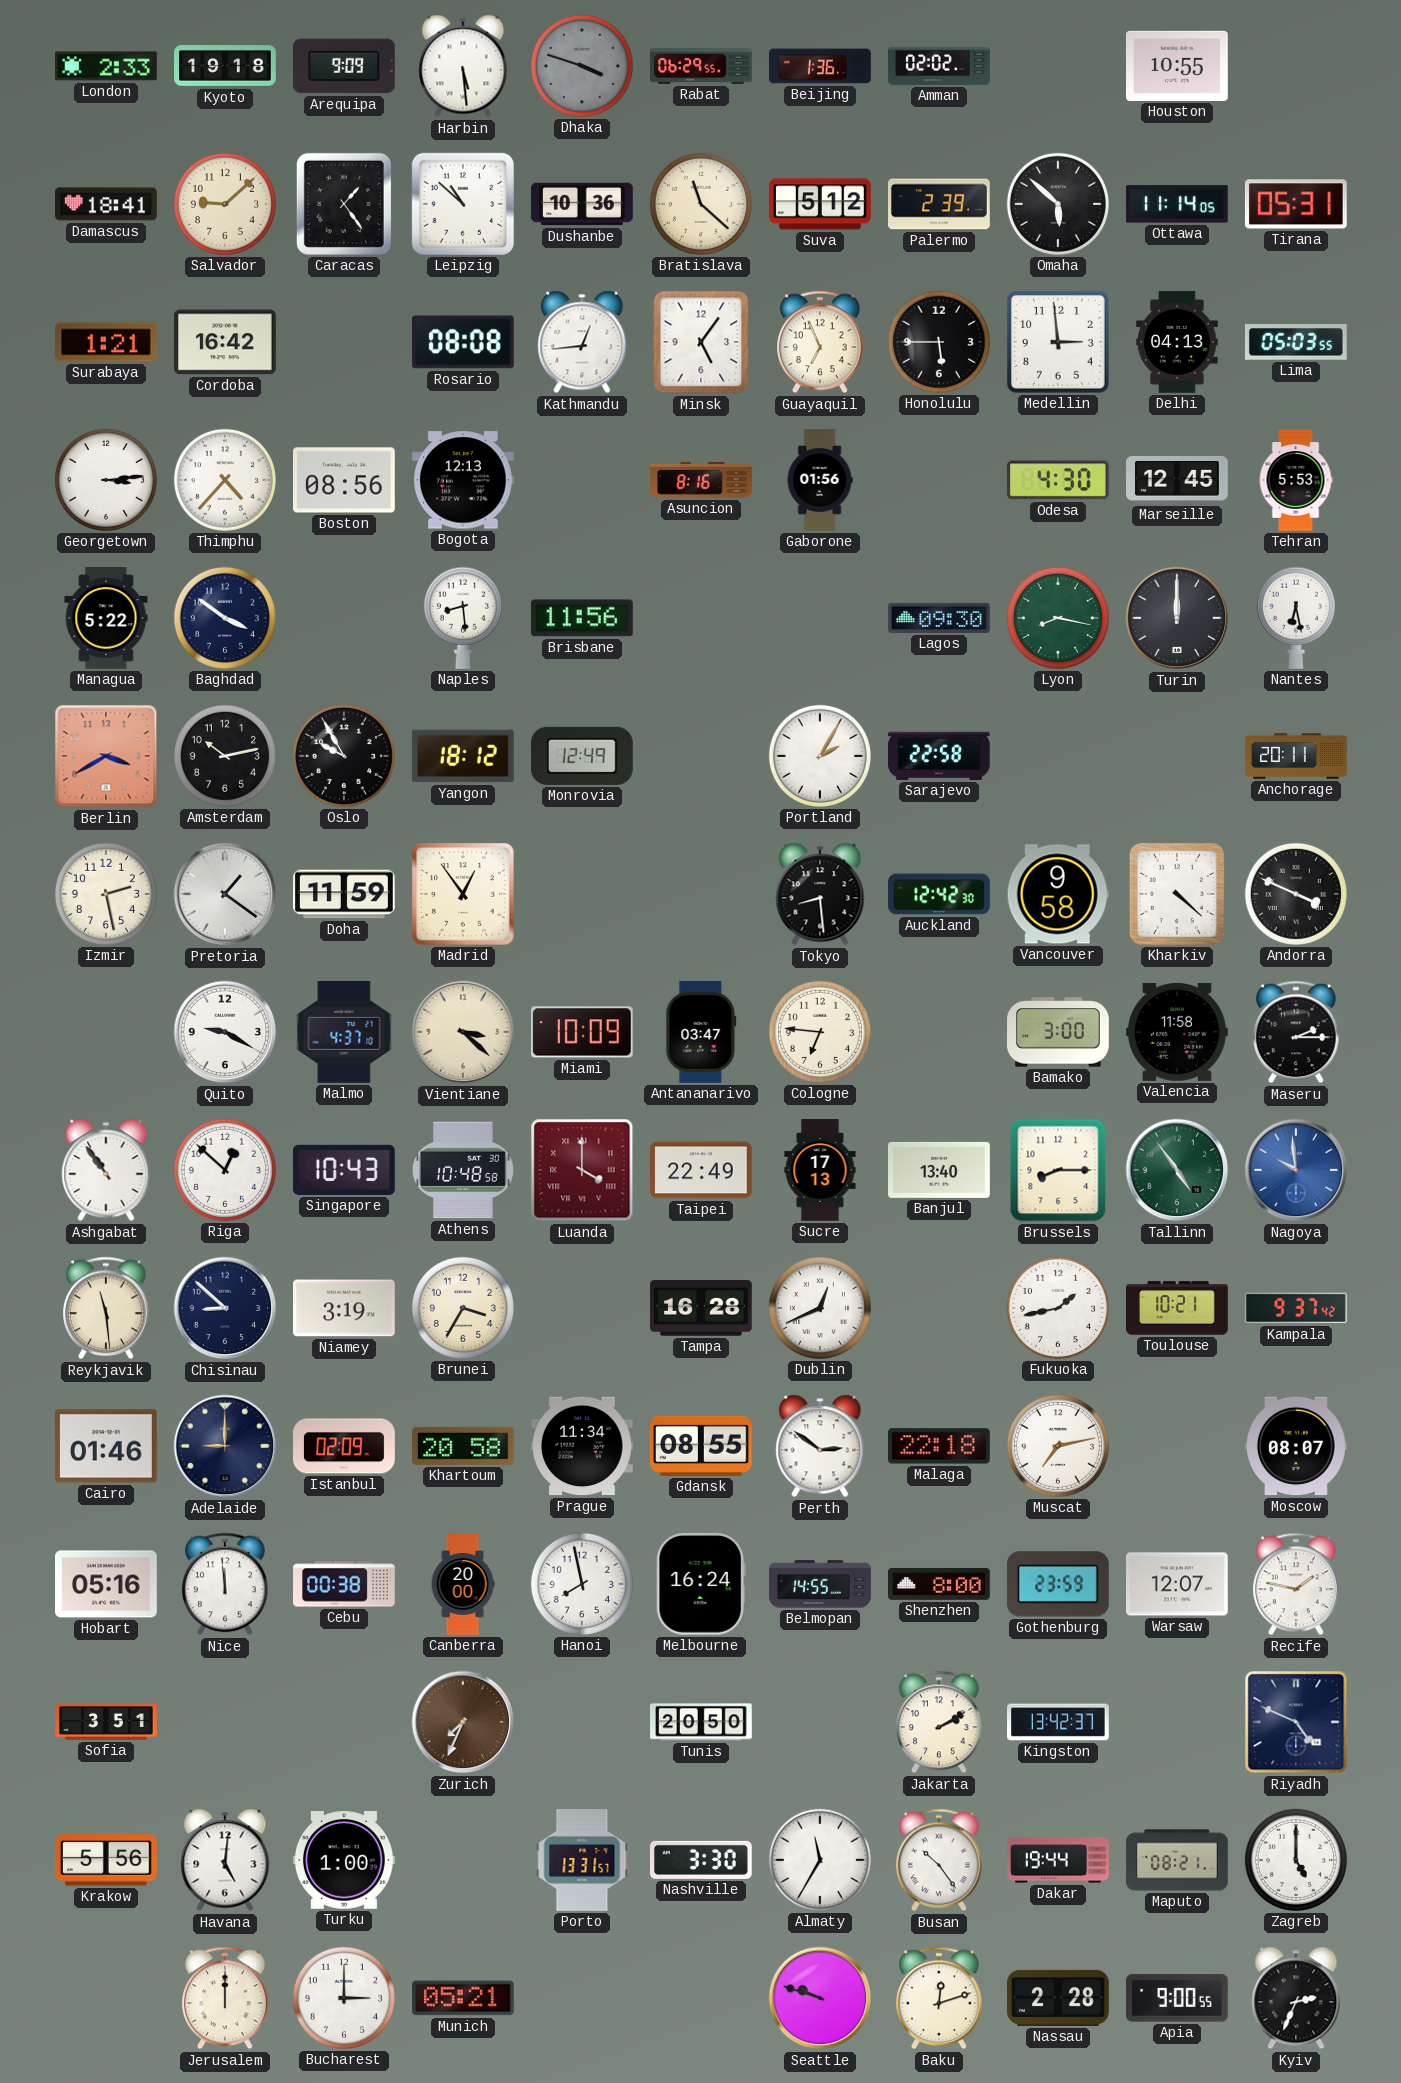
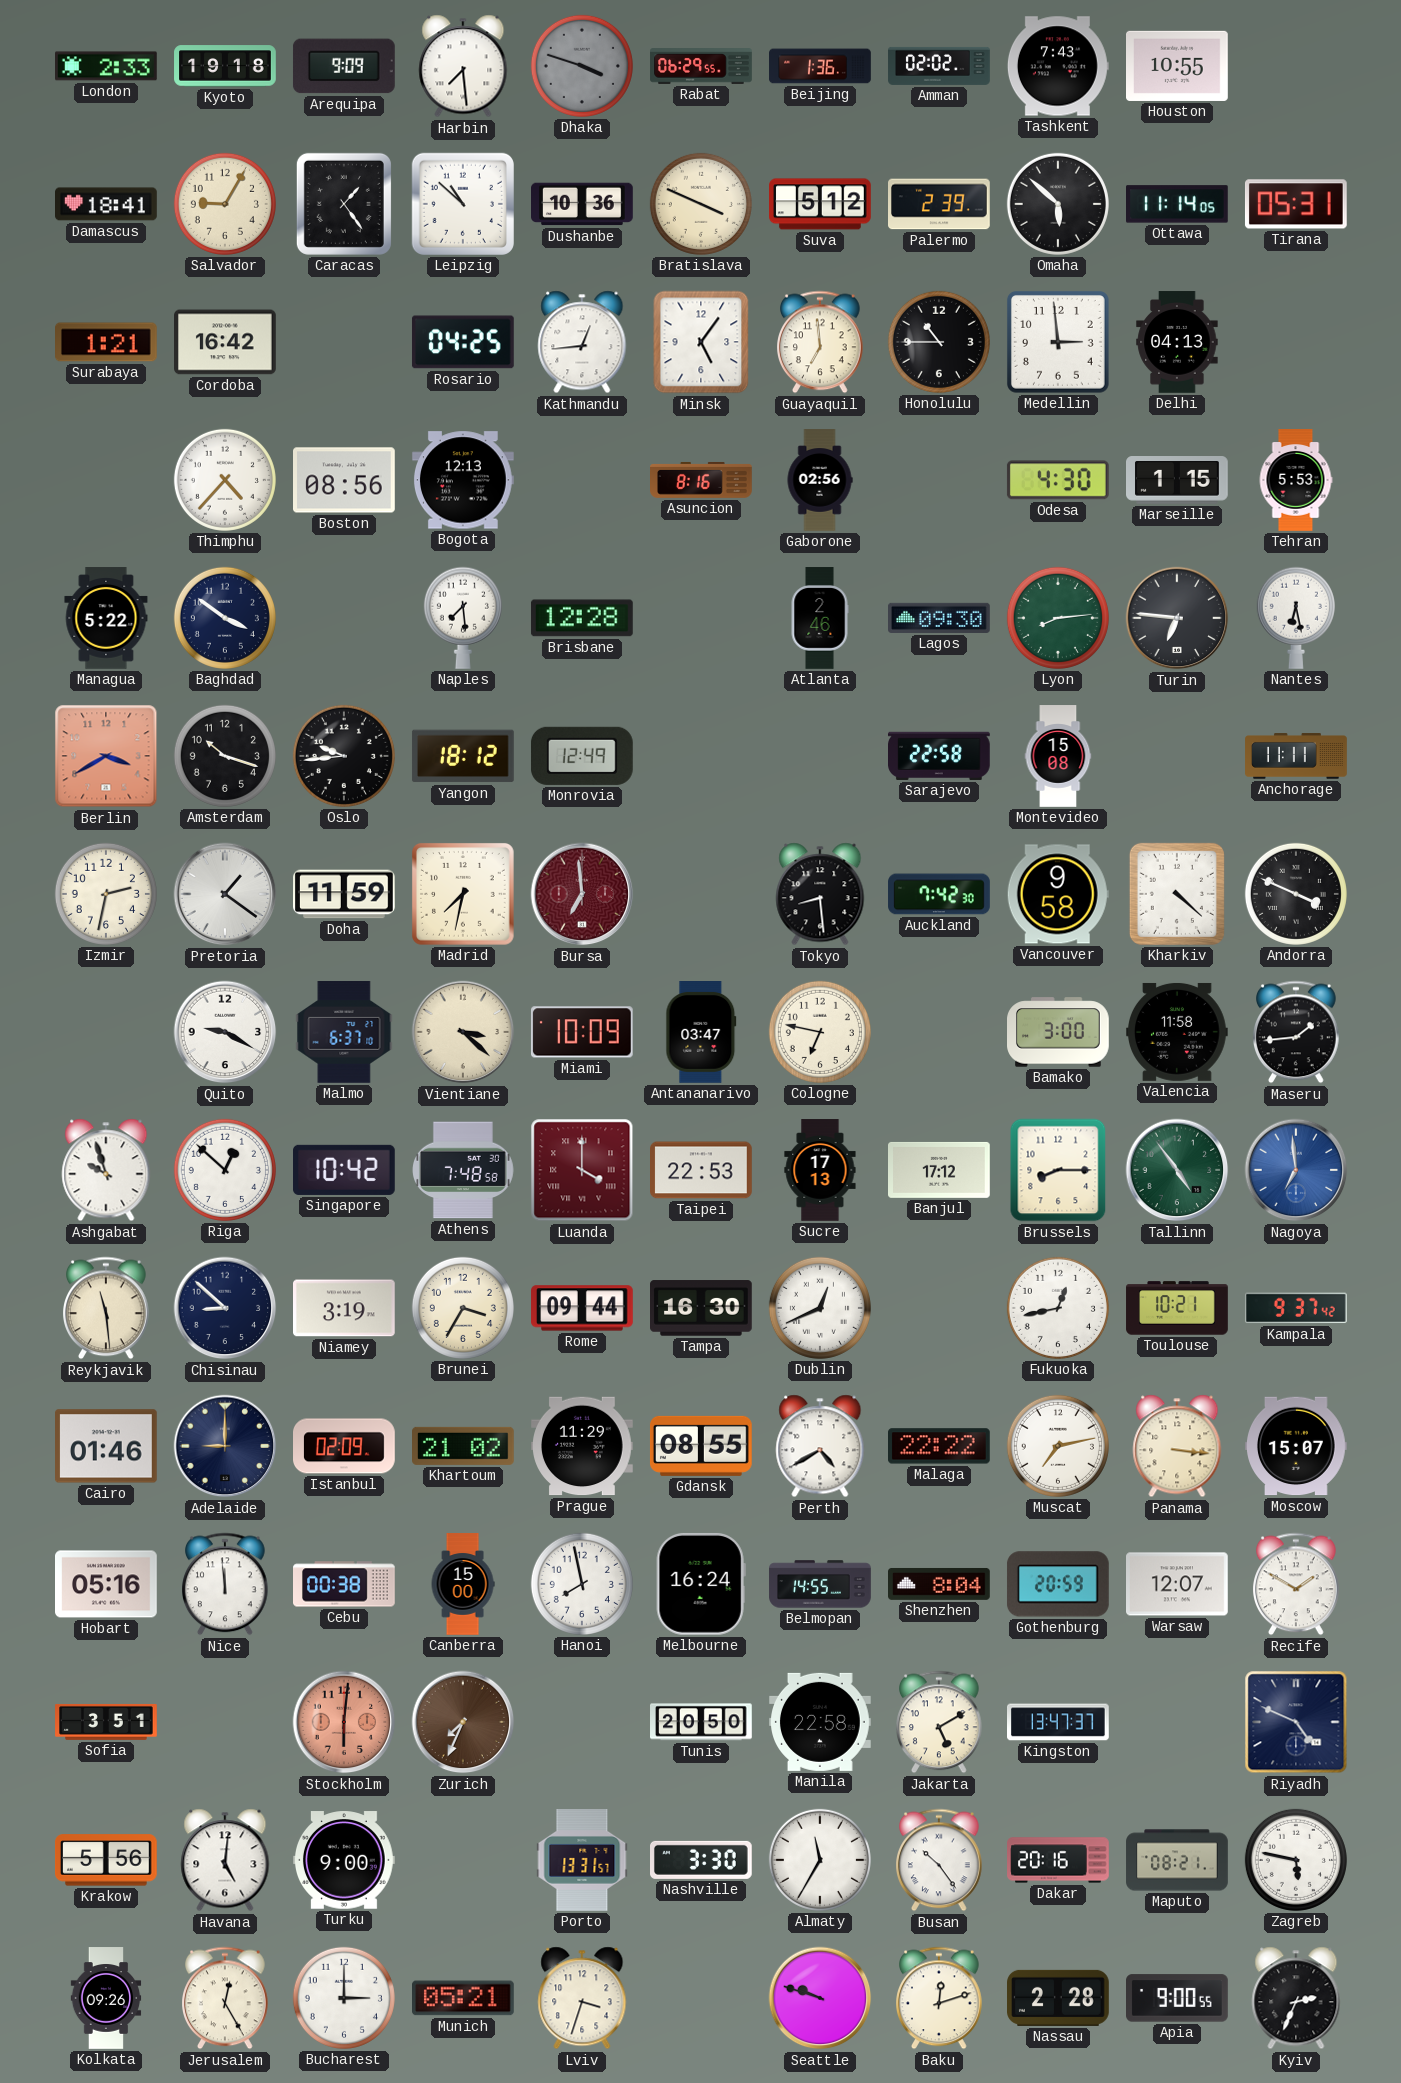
Harbin: 5:29 -> 7:29 (463, 66)
Tashkent: none -> 7:43 (1058, 66)
Salvador: 9:08 -> 9:05 (225, 204)
Bratislava: 11:22 -> 3:49 (701, 204)
Rosario: 08:08 -> 04:25 (463, 342)
Guayaquil: 6:56 -> 6:59 (821, 342)
Honolulu: 5:45 -> 10:45 (939, 342)
Lima: 05:03 -> none (1296, 342)
Georgetown: 3:14 -> none (106, 480)
Gaborone: 01:56 -> 02:56 (820, 480)
Marseille: 12:45 -> 1:15 (1178, 481)
Naples: 8:29 -> 7:29 (463, 618)
Brisbane: 11:56 -> 12:28 (582, 618)
Atlanta: none -> 2:46 (820, 618)
Lyon: 8:17 -> 8:14 (1058, 618)
Turin: 12:00 -> 6:46 (1177, 618)
Amsterdam: 10:13 -> 10:18 (225, 756)
Oslo: 9:55 -> 9:44 (344, 756)
Portland: 2:05 -> none (820, 756)
Montevideo: none -> 15:08 (1058, 756)
Anchorage: 20:11 -> 11:11 (1296, 756)
Izmir: 2:28 -> 2:32 (106, 894)
Madrid: 12:54 -> 7:32 (463, 894)
Bursa: none -> 6:59 (582, 894)
Auckland: 12:42 -> 7:42 (939, 894)
Malmo: 4:37 -> 6:37 (344, 1033)
Cologne: 6:46 -> 6:47 (820, 1032)
Maseru: 2:15 -> 1:44 (1297, 1032)
Ashgabat: 10:54 -> 9:57 (106, 1170)
Singapore: 10:43 -> 10:42 (345, 1170)
Athens: 10:48 -> 7:48 (464, 1170)
Taipei: 22:49 -> 22:53 (702, 1170)
Banjul: 13:40 -> 17:12 (940, 1170)
Nagoya: 9:59 -> 6:59 (1296, 1170)
Rome: none -> 09:44 (582, 1308)
Tampa: 16:28 -> 16:30 (702, 1308)
Fukuoka: 1:43 -> 12:43 (1058, 1308)
Khartoum: 20:58 -> 21:02 (464, 1446)
Prague: 11:34 -> 11:29 (583, 1446)
Perth: 2:51 -> 4:40 (820, 1446)
Malaga: 22:18 -> 22:22 (940, 1446)
Panama: none -> 3:16 (1177, 1446)
Moscow: 08:07 -> 15:07 (1297, 1446)
Canberra: 20:00 -> 15:00 (463, 1584)
Shenzhen: 8:00 -> 8:04 (940, 1584)
Gothenburg: 23:59 -> 20:59 (1058, 1584)
Recife: 1:47 -> 1:50 (1297, 1584)
Stockholm: none -> 6:01 (344, 1722)
Manila: none -> 22:58 (821, 1722)
Jakarta: 2:10 -> 5:10 (940, 1722)
Kingston: 13:42 -> 13:47 (1059, 1722)
Turku: 1:00 -> 9:00 (345, 1860)
Dakar: 19:44 -> 20:16 (1058, 1860)
Zagreb: 5:00 -> 5:47 (1296, 1860)
Kolkata: none -> 09:26 (106, 1998)
Jerusalem: 12:00 -> 12:25 (226, 1998)
Lviv: none -> 3:33 (582, 1998)
